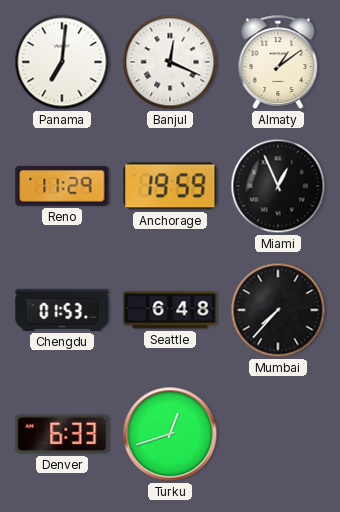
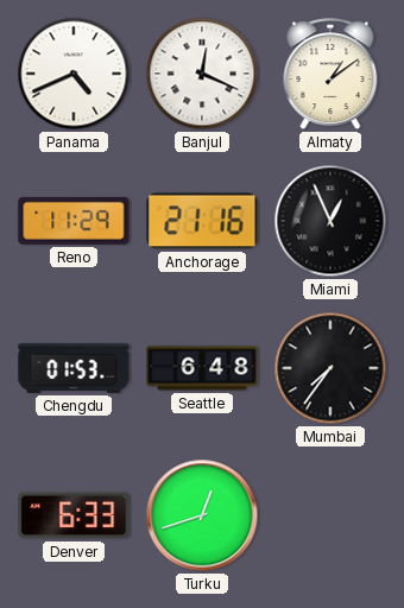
Panama: 7:01 -> 4:41 (74, 74)
Anchorage: 19:59 -> 21:16 (202, 221)
Mumbai: 7:37 -> 7:36 (330, 368)
